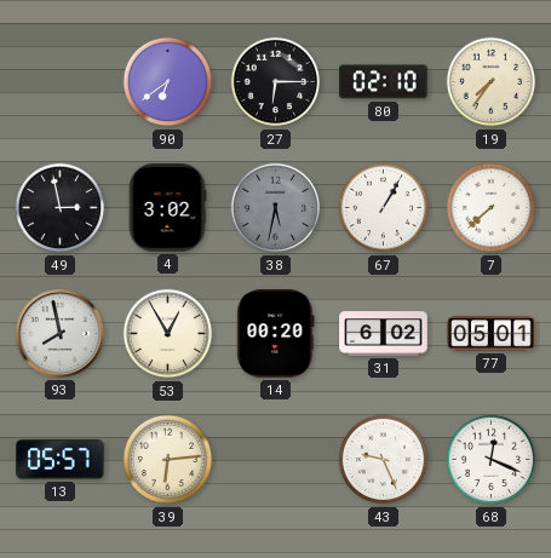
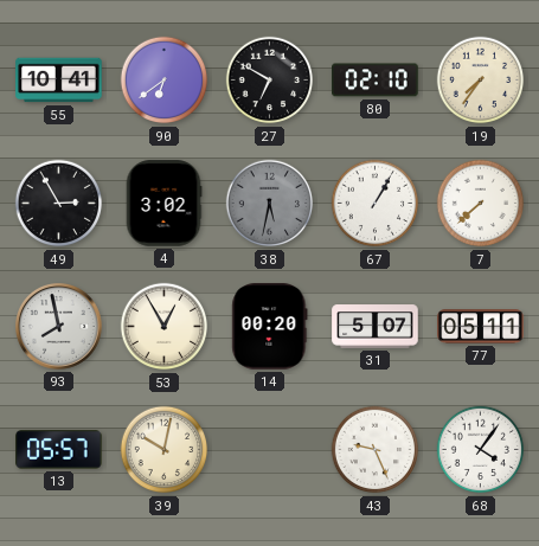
55: none -> 10:41 (59, 81)
27: 6:15 -> 6:50 (270, 81)
49: 2:58 -> 2:55 (59, 204)
31: 6:02 -> 5:07 (376, 327)
77: 05:01 -> 05:11 (481, 327)
39: 6:14 -> 10:02 (165, 450)
68: 12:19 -> 4:06 (481, 450)
